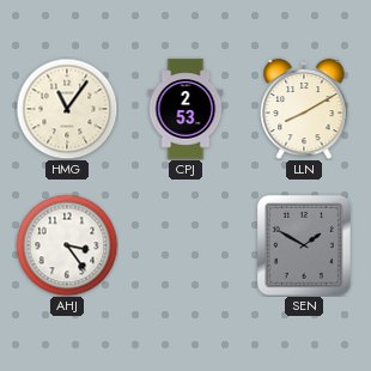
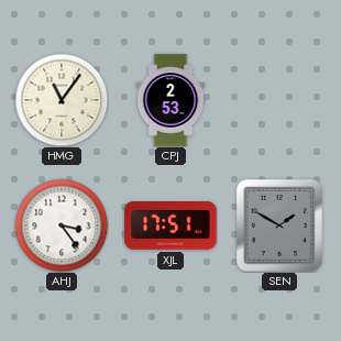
LLN: 8:10 -> none (304, 109)
XJL: none -> 17:51 (170, 227)
